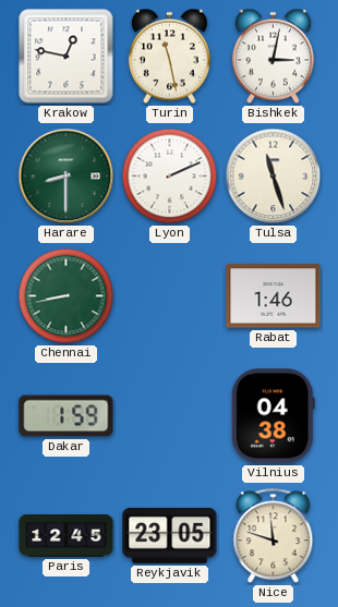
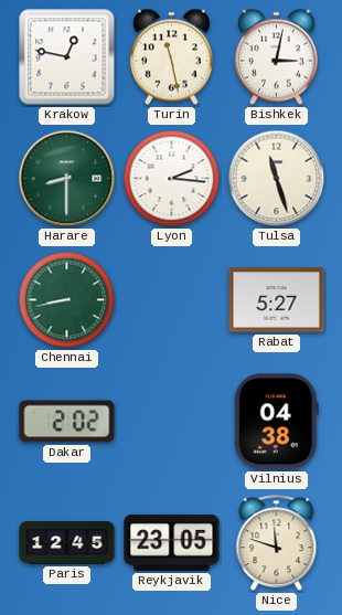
Lyon: 2:11 -> 2:16 (172, 179)
Rabat: 1:46 -> 5:27 (277, 300)
Dakar: 1:59 -> 2:02 (67, 422)
